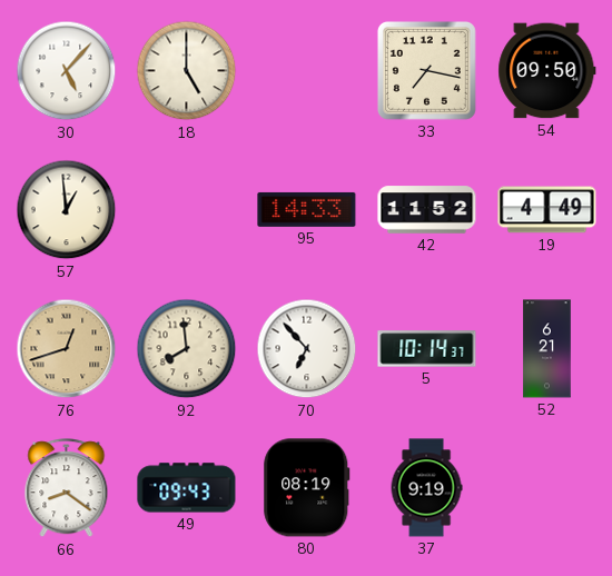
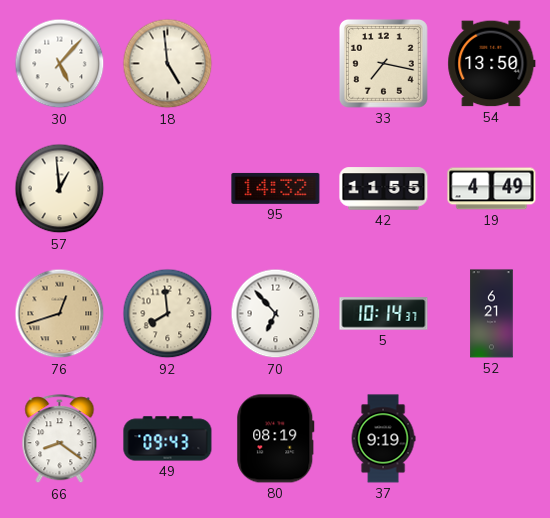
18: 5:00 -> 4:59 (168, 64)
54: 09:50 -> 13:50 (492, 64)
95: 14:33 -> 14:32 (276, 188)
42: 11:52 -> 11:55 (384, 189)
